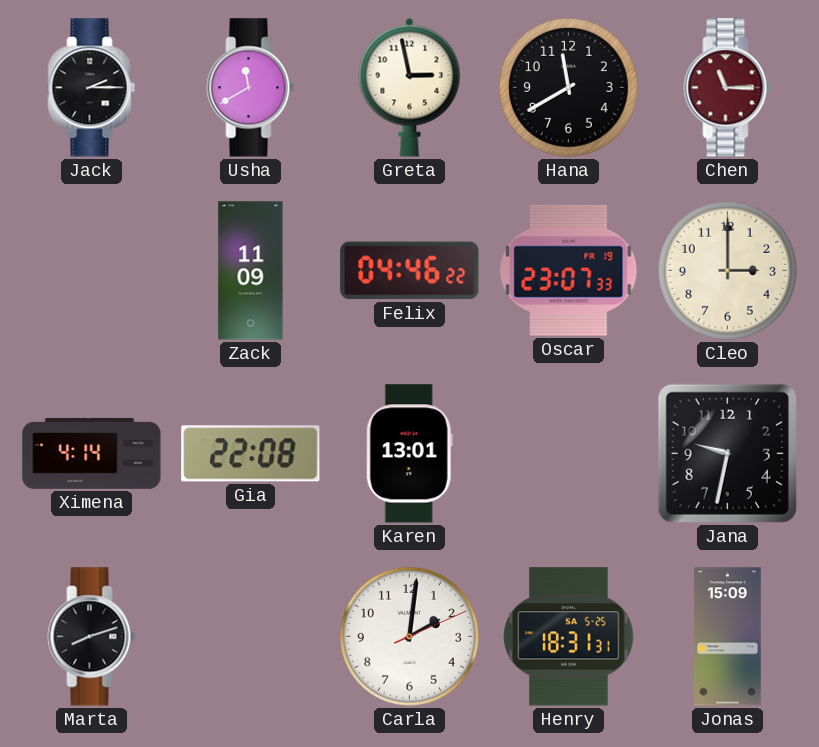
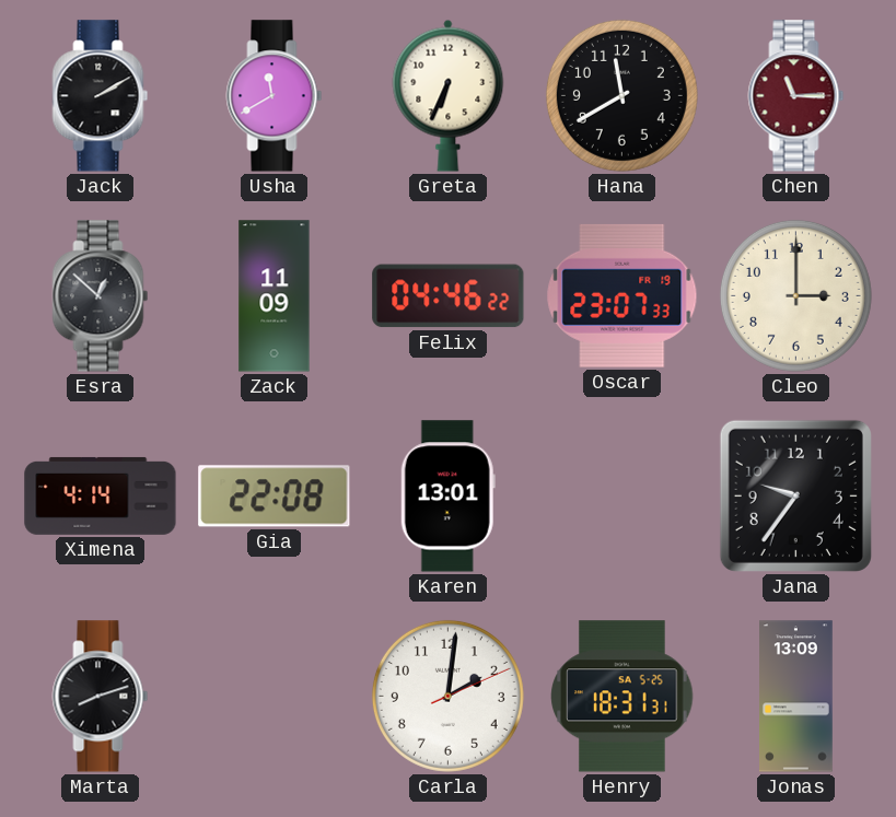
Jack: 2:15 -> 2:10 (101, 96)
Greta: 2:58 -> 6:34 (449, 95)
Esra: none -> 12:52 (101, 296)
Jana: 9:32 -> 9:36 (795, 495)
Jonas: 15:09 -> 13:09 (796, 697)
